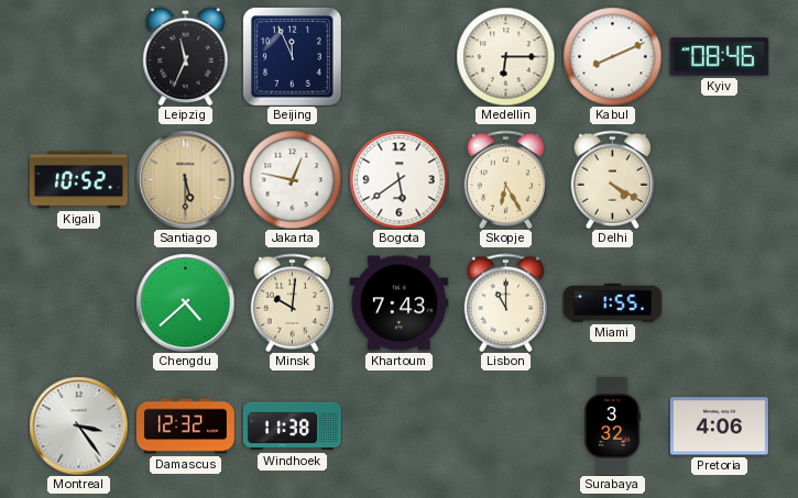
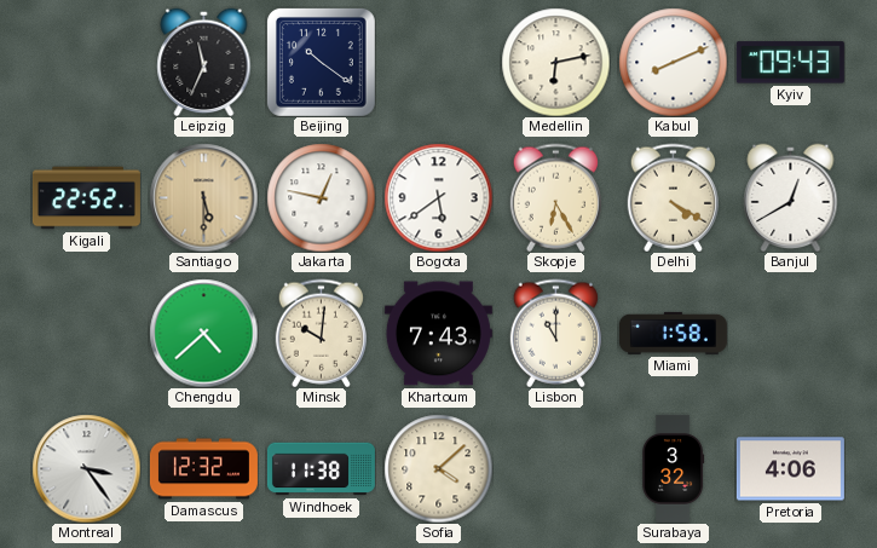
Beijing: 11:56 -> 10:21 (321, 62)
Medellin: 6:15 -> 6:13 (555, 62)
Kyiv: 08:46 -> 09:43 (790, 63)
Kigali: 10:52 -> 22:52 (86, 198)
Banjul: none -> 12:40 (791, 197)
Miami: 1:55 -> 1:58 (673, 333)
Sofia: none -> 4:08 (438, 468)
